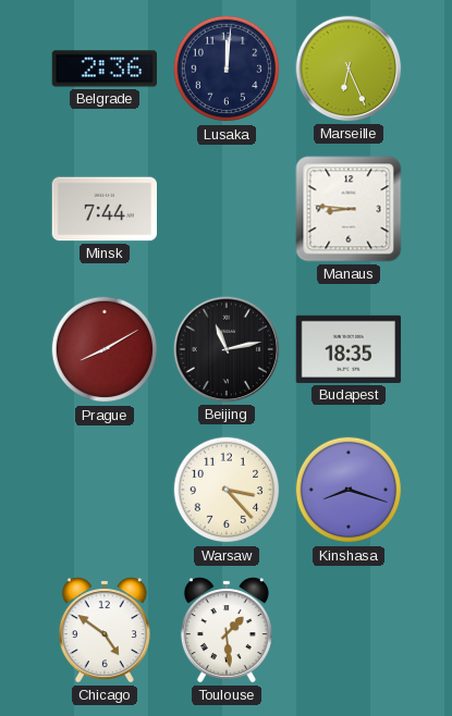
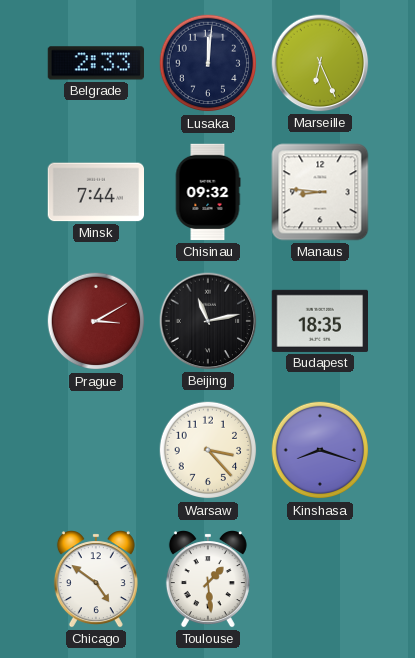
Belgrade: 2:36 -> 2:33 (95, 63)
Chisinau: none -> 09:32 (208, 192)
Prague: 8:10 -> 3:10 (96, 321)
